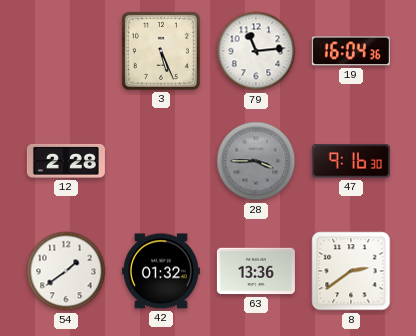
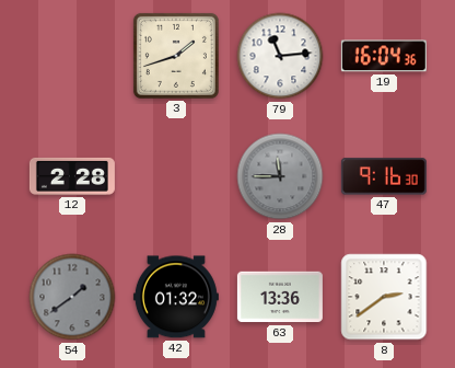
3: 5:26 -> 1:42 (176, 56)
28: 3:45 -> 11:45 (280, 176)
54 dial: white -> grey (72, 297)
